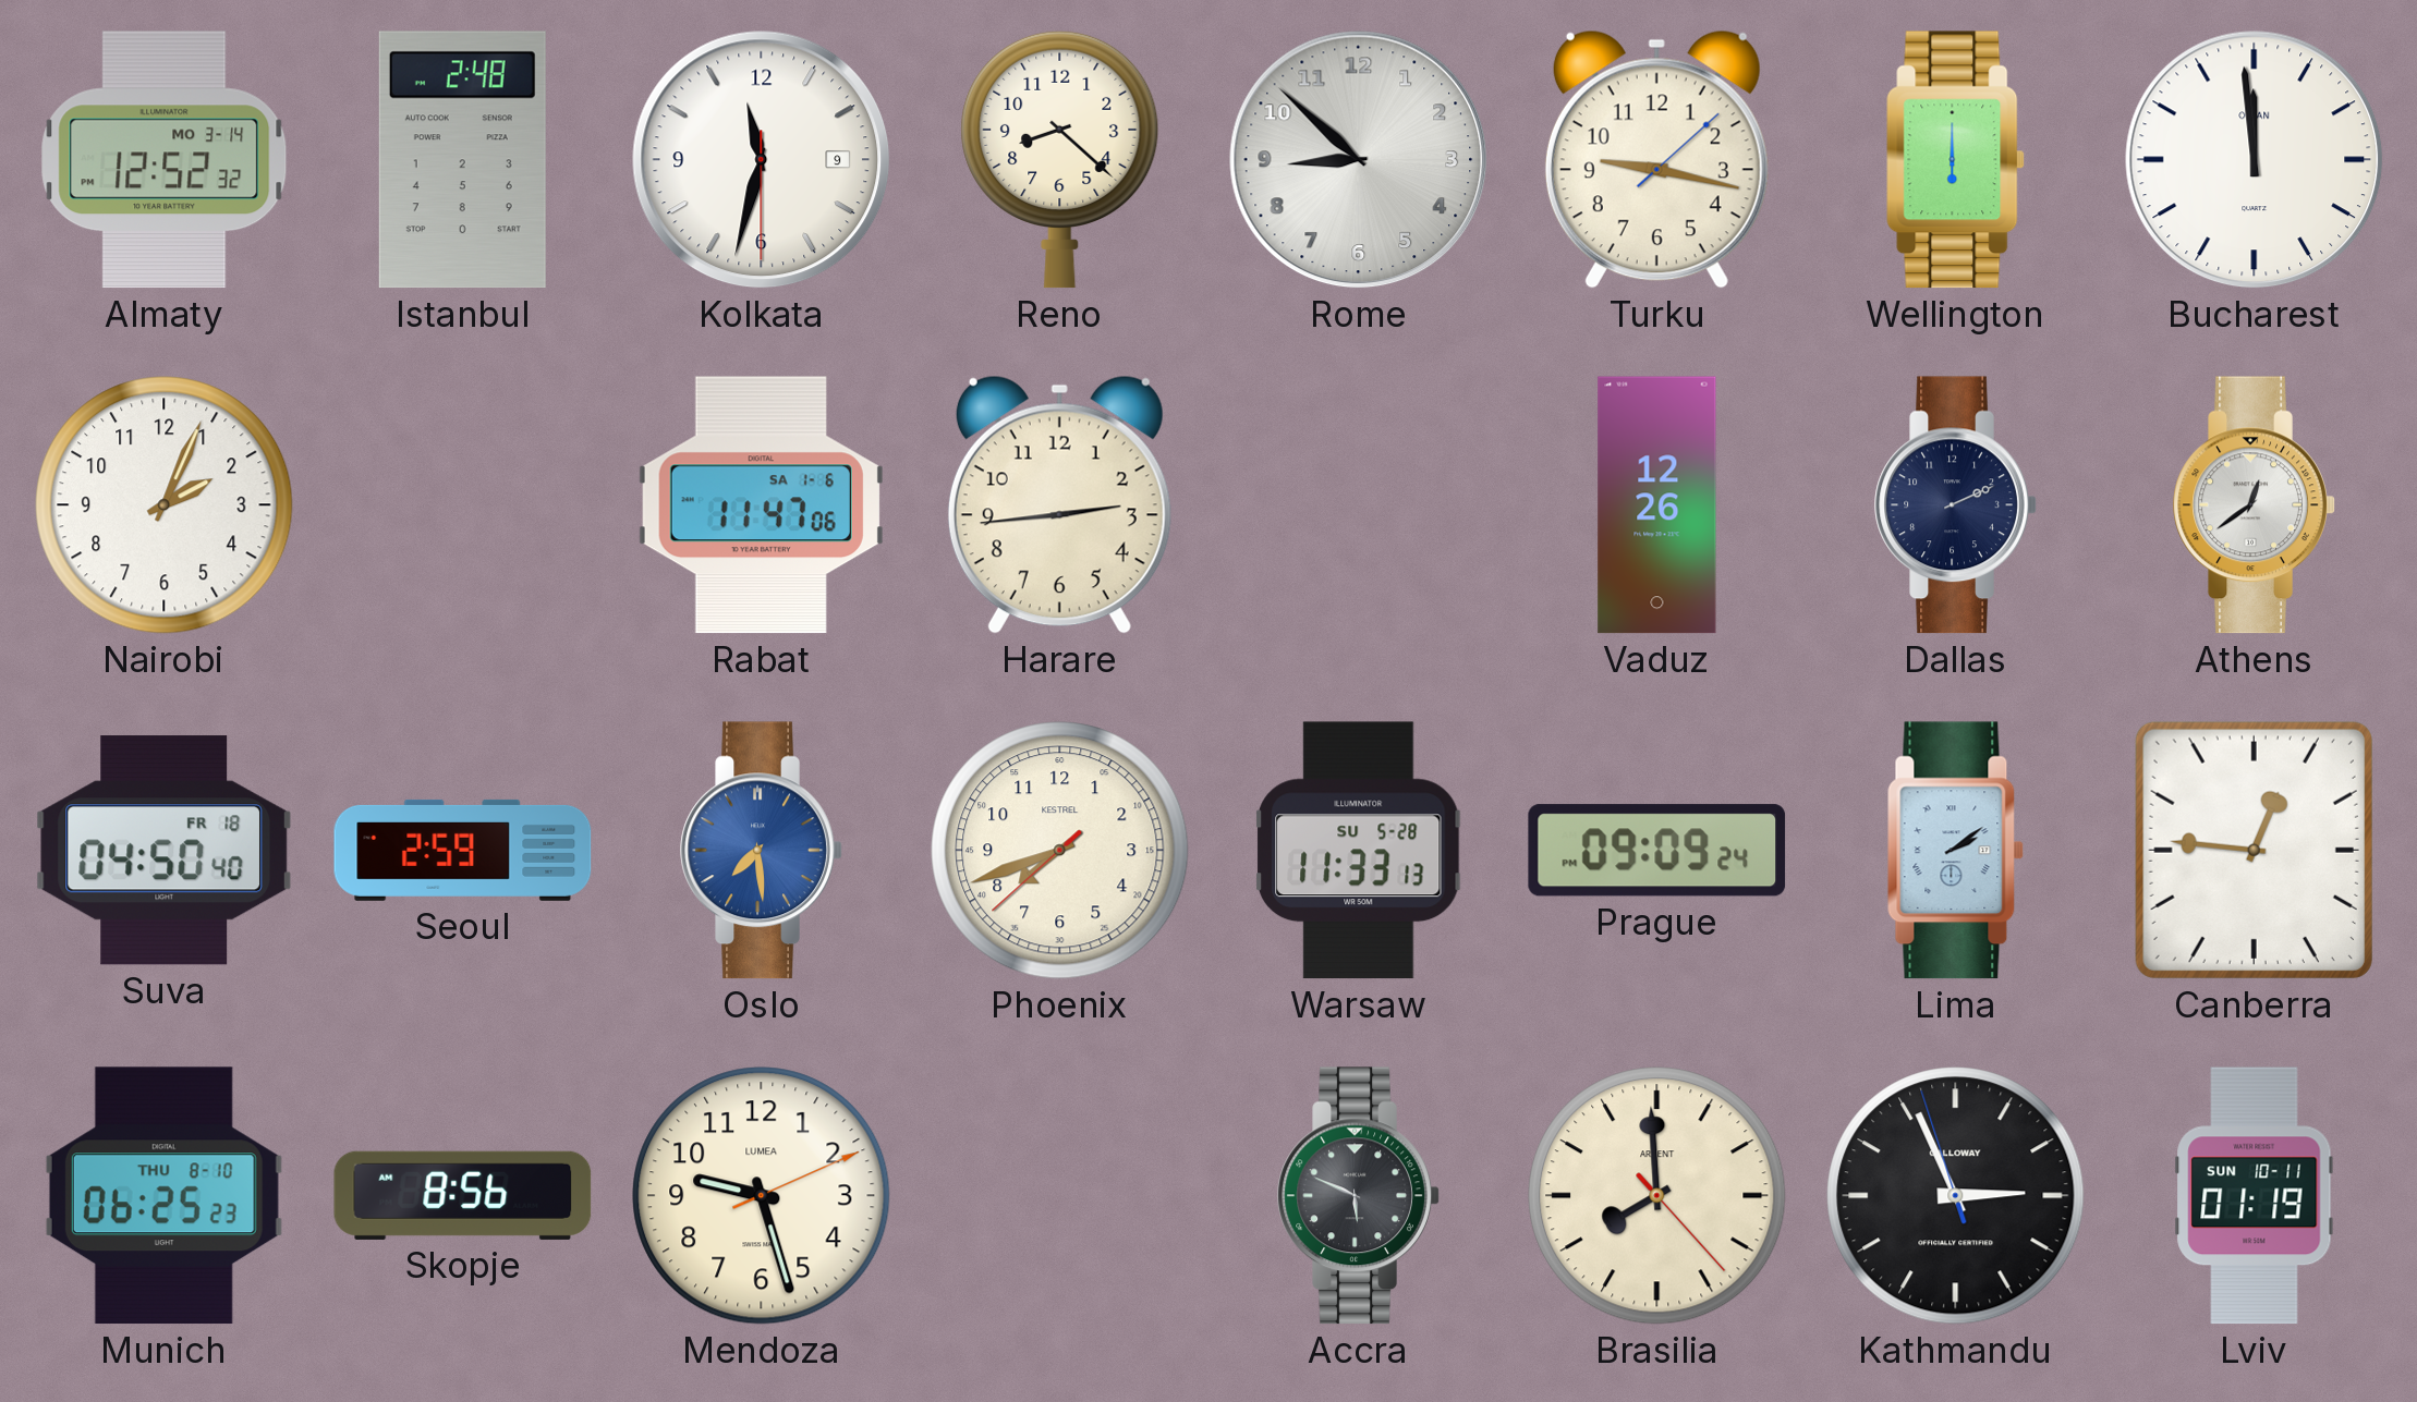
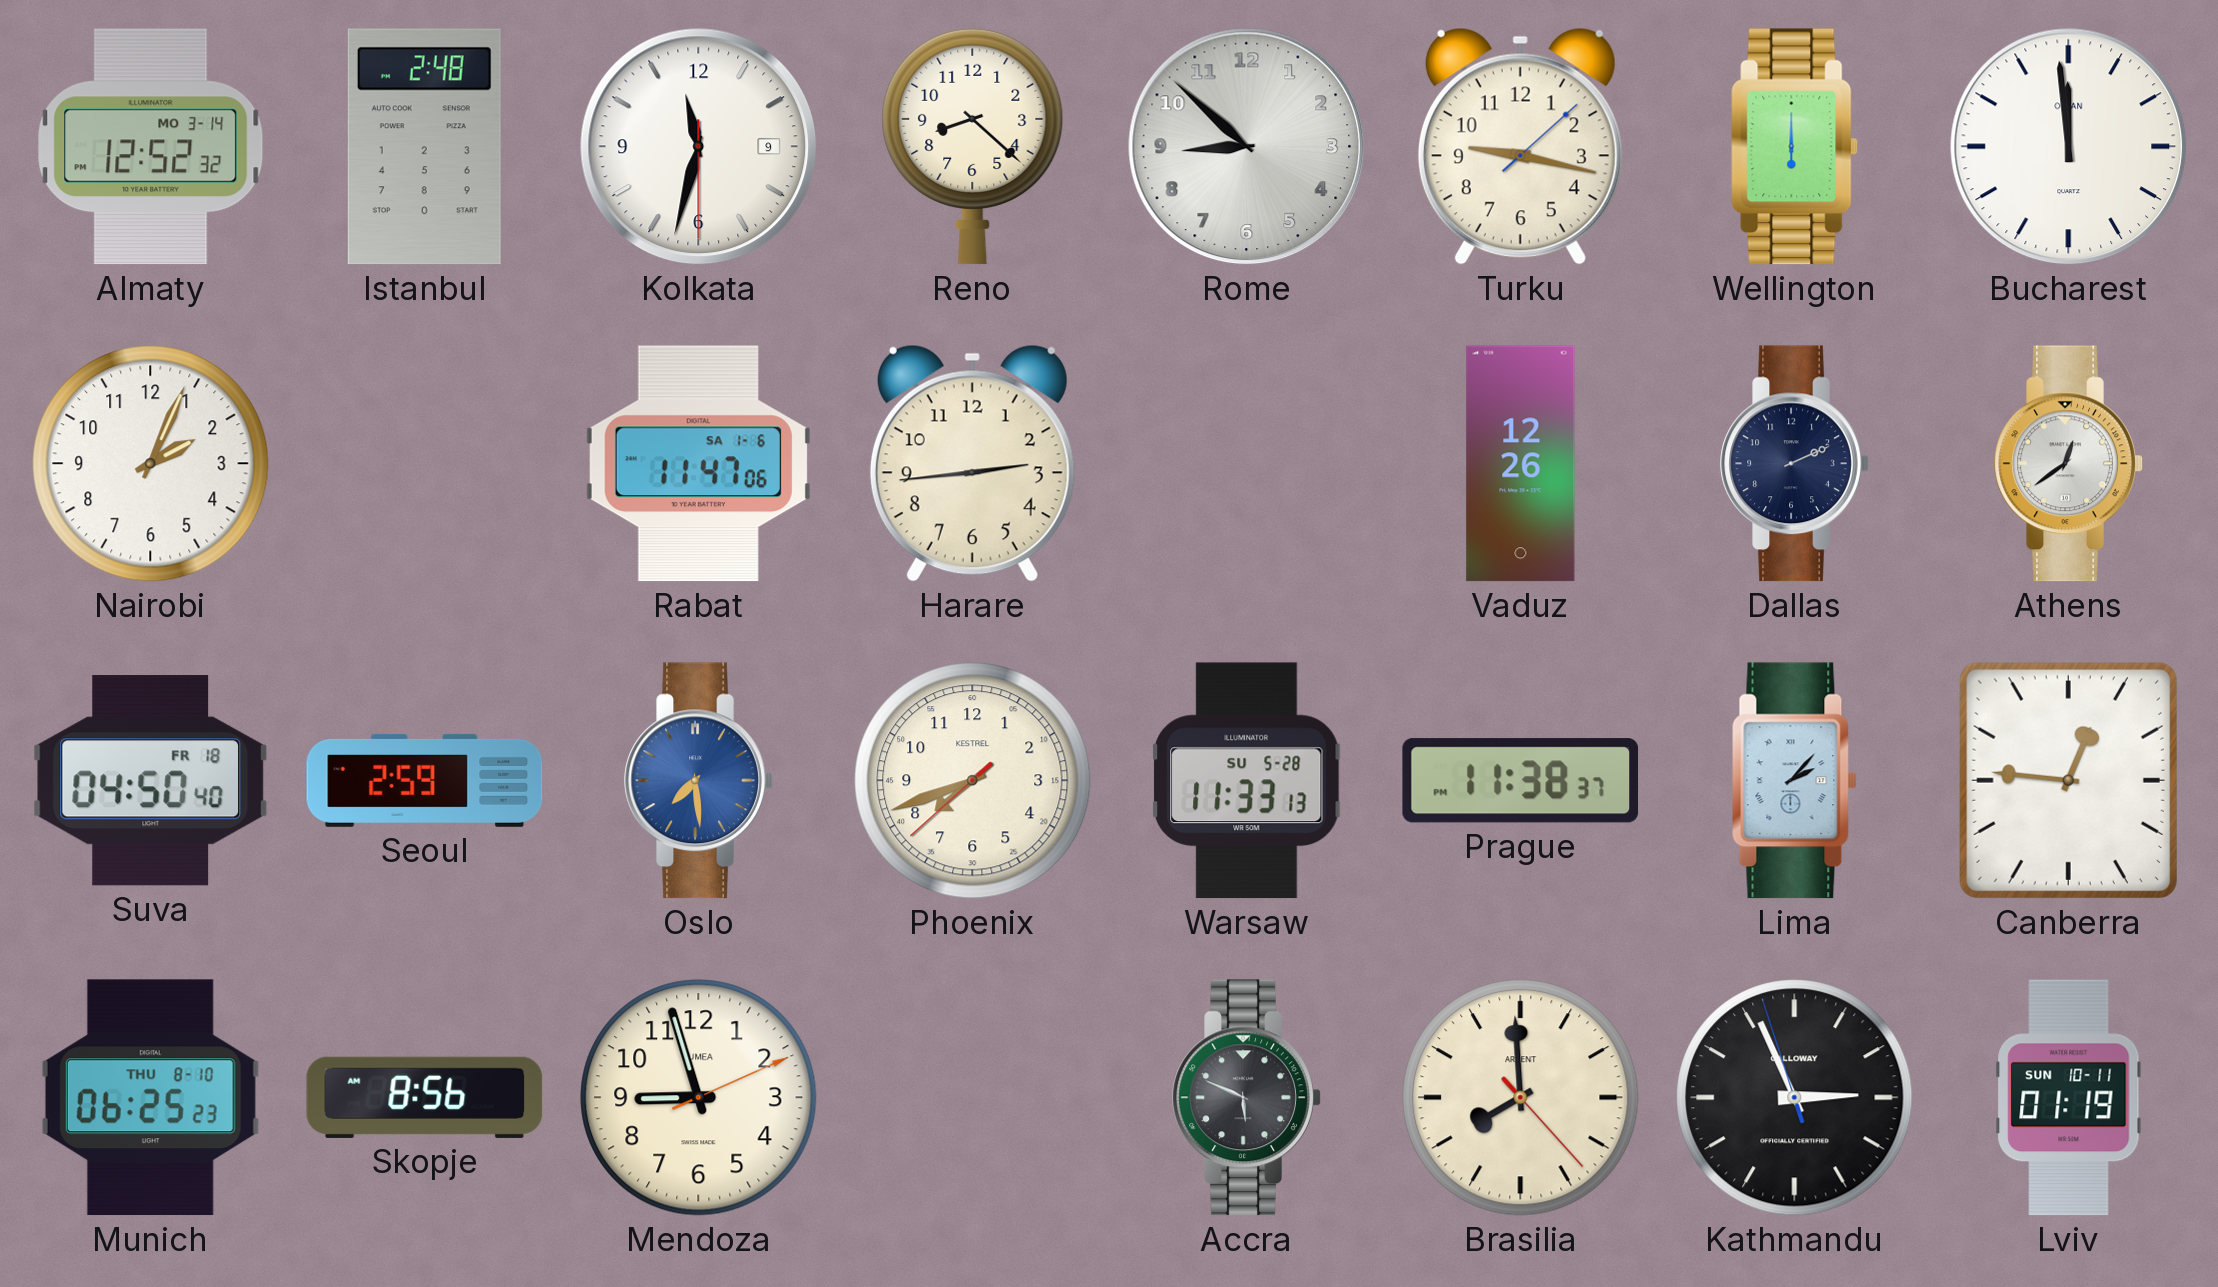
Prague: 09:09 -> 11:38 (1521, 781)
Lima: 2:09 -> 2:07 (1794, 781)
Mendoza: 9:27 -> 8:57 (699, 1098)
